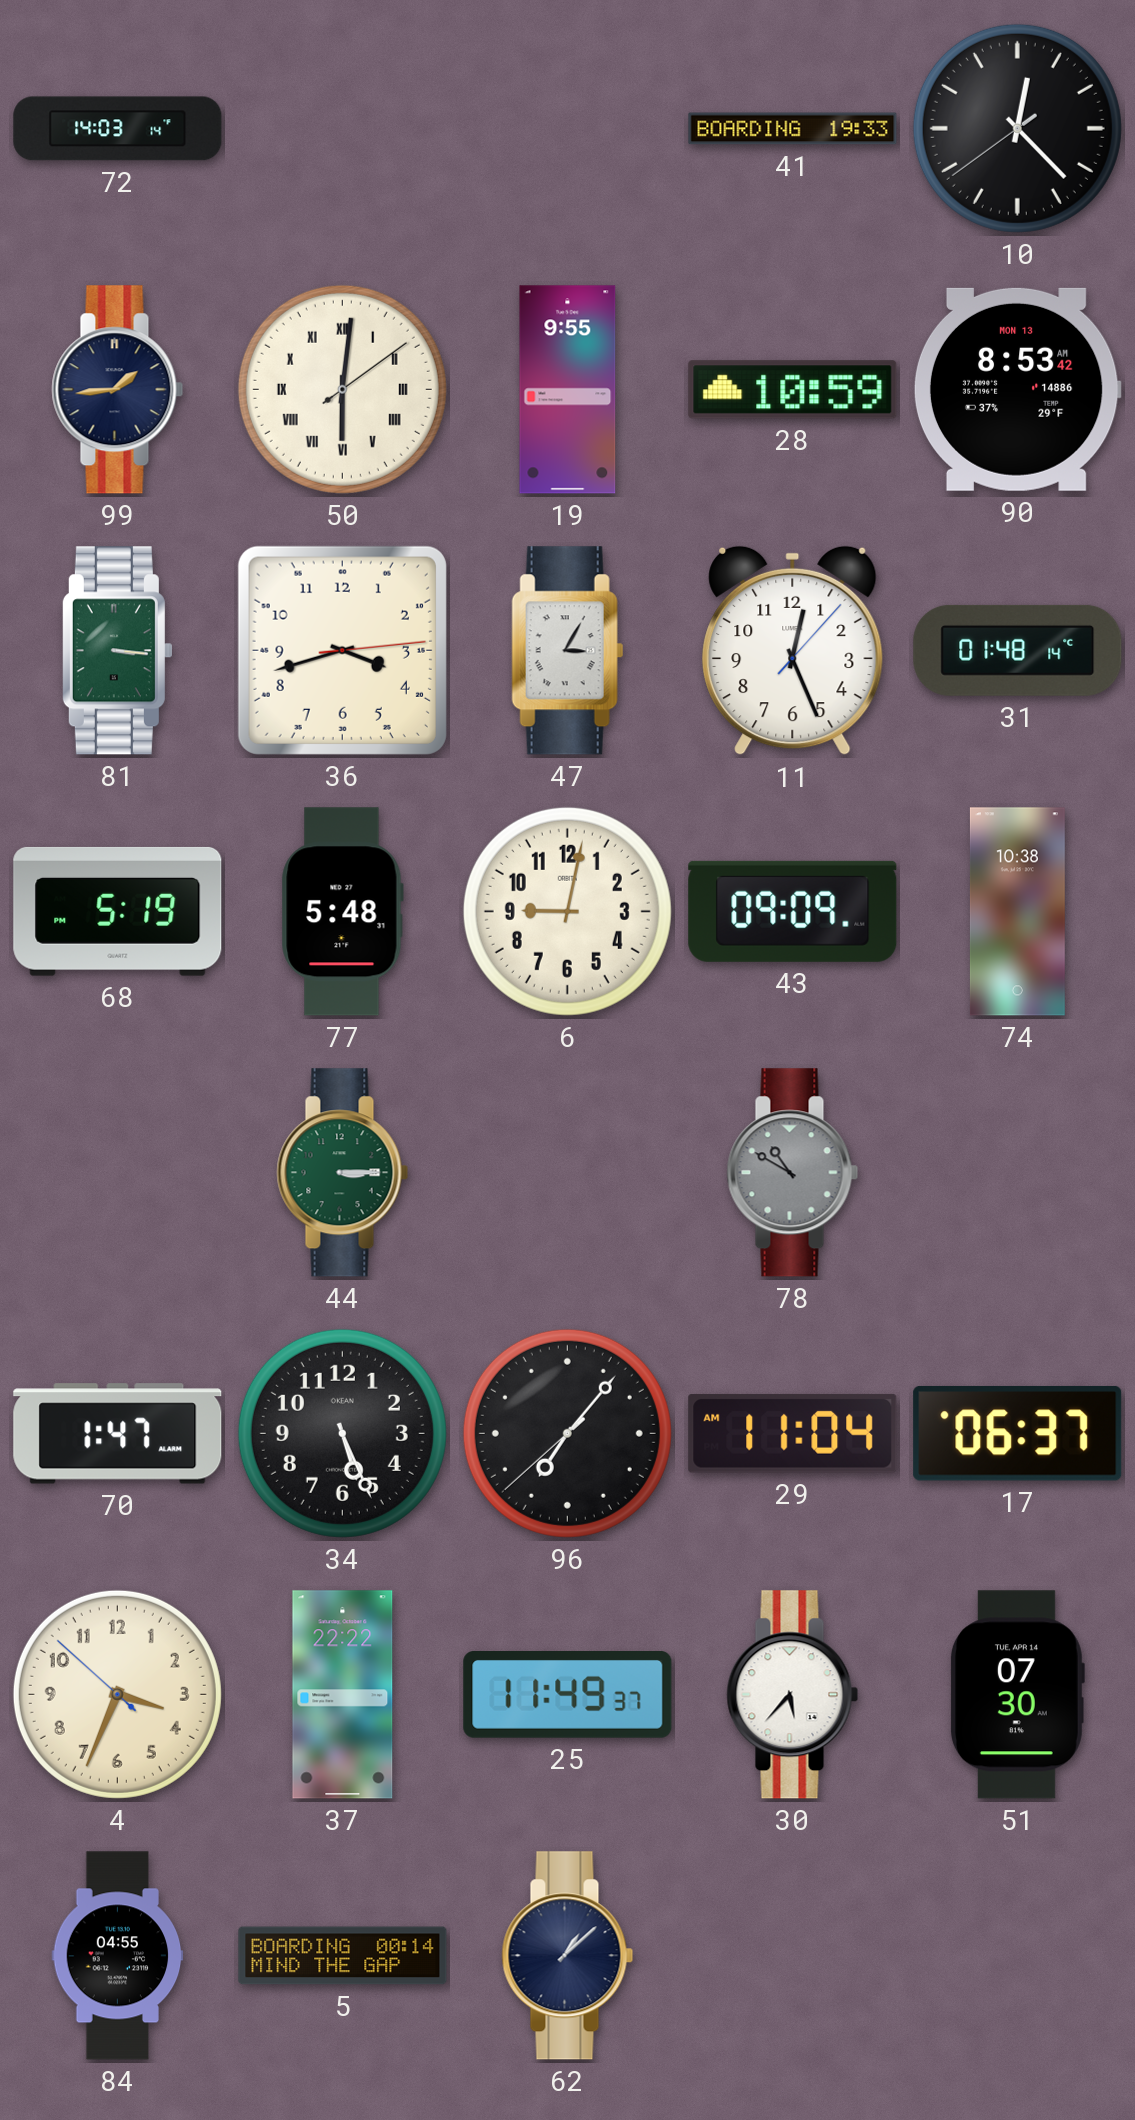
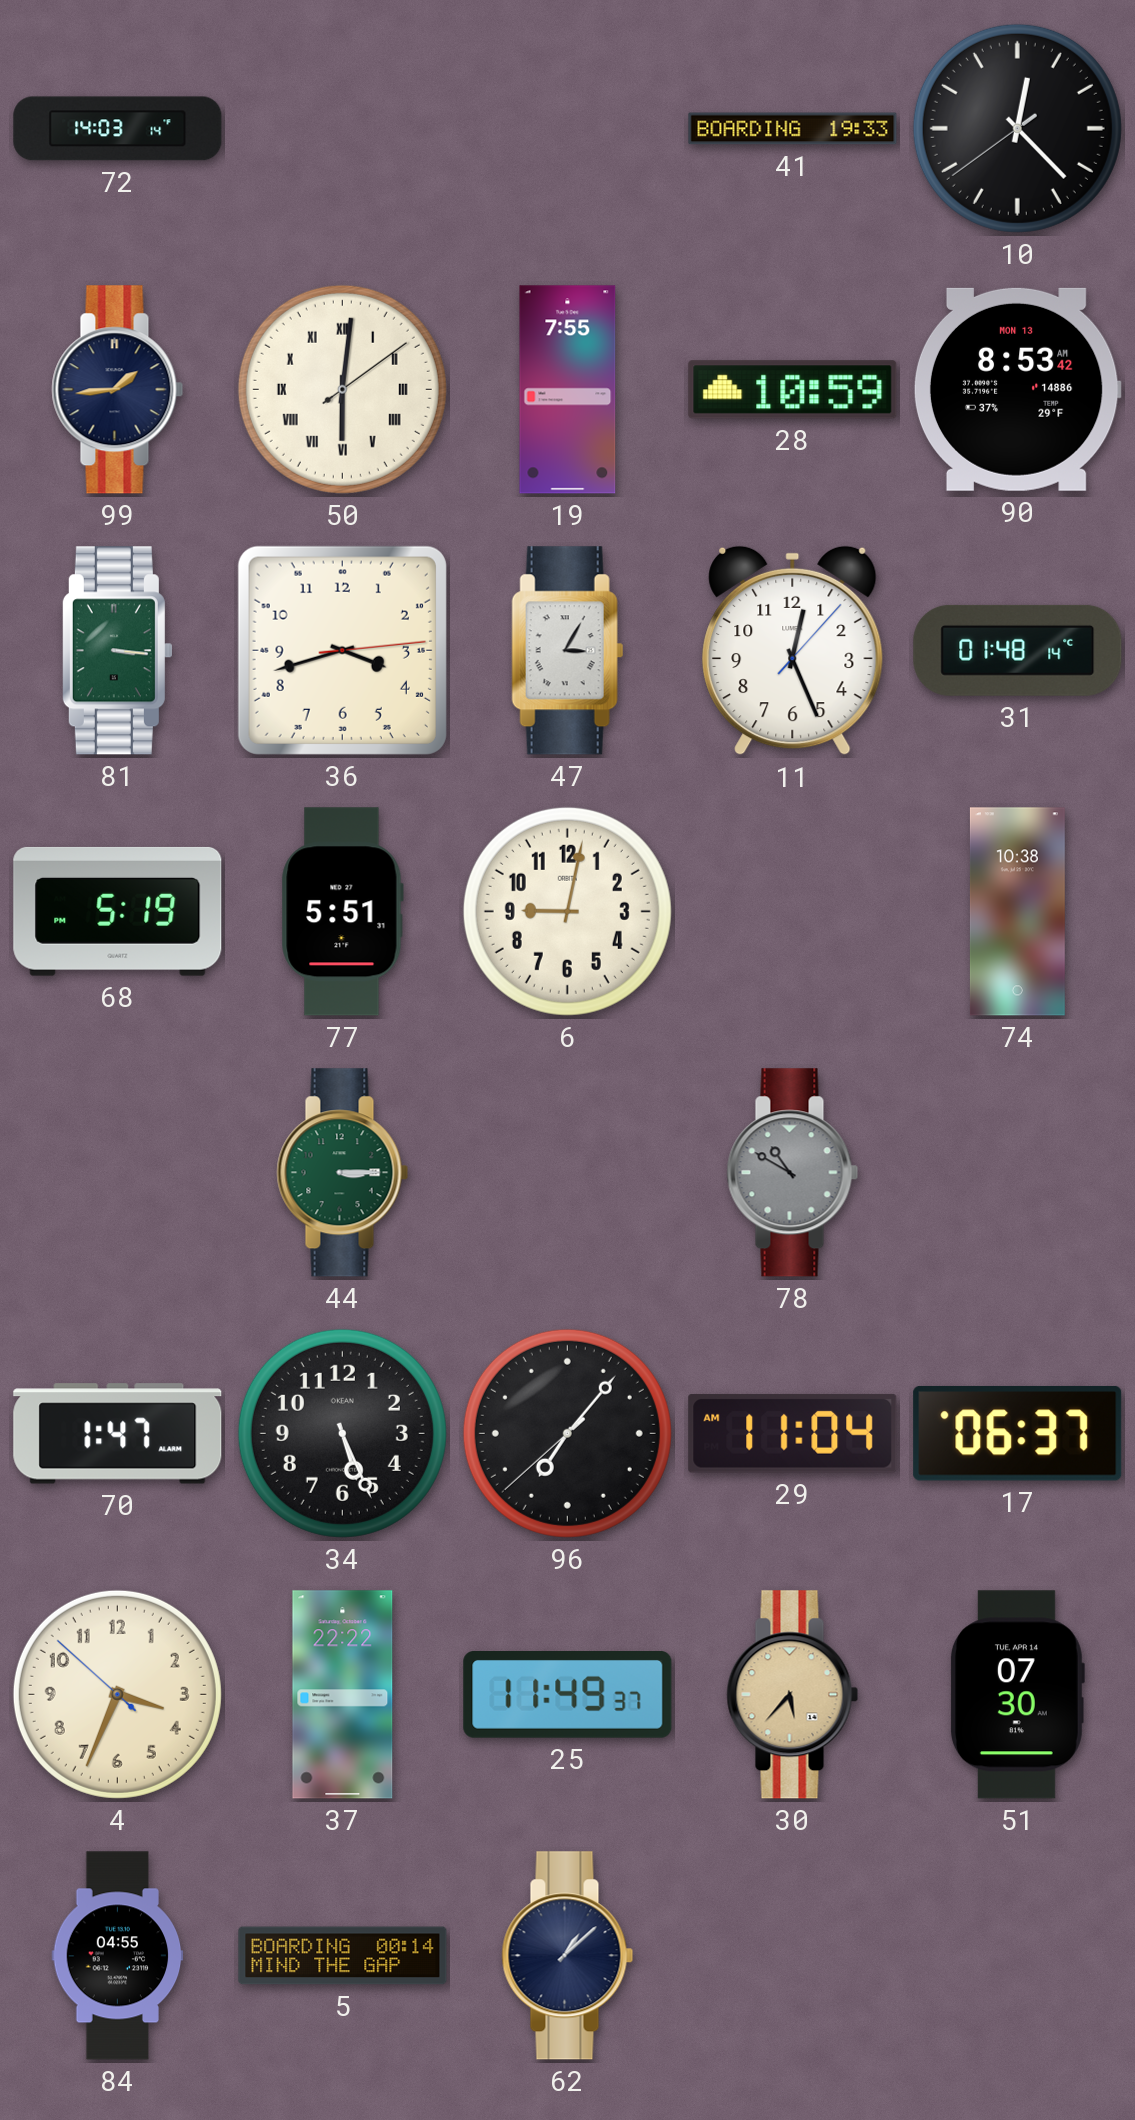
19: 9:55 -> 7:55 (568, 390)
77: 5:48 -> 5:51 (342, 912)
43: 09:09 -> none (793, 911)
30 dial: white -> champagne (793, 1695)
